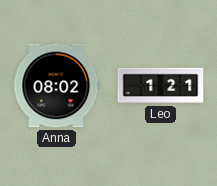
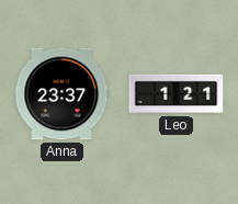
Anna: 08:02 -> 23:37 (61, 94)
